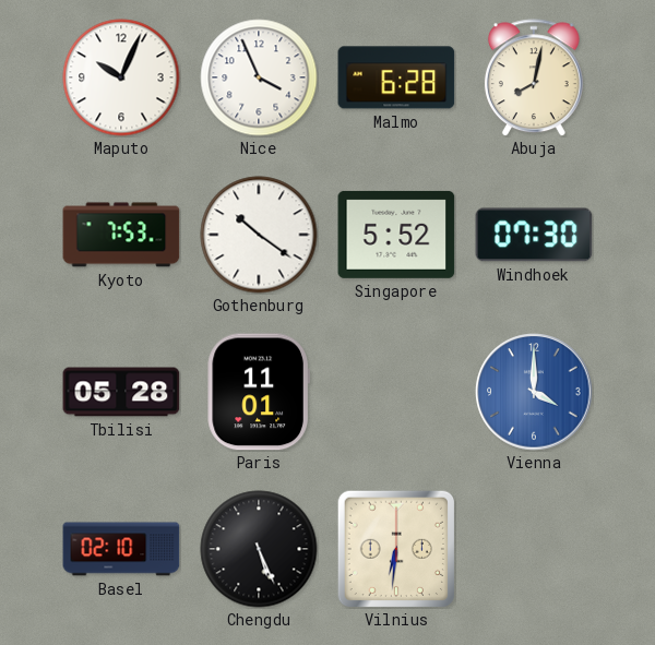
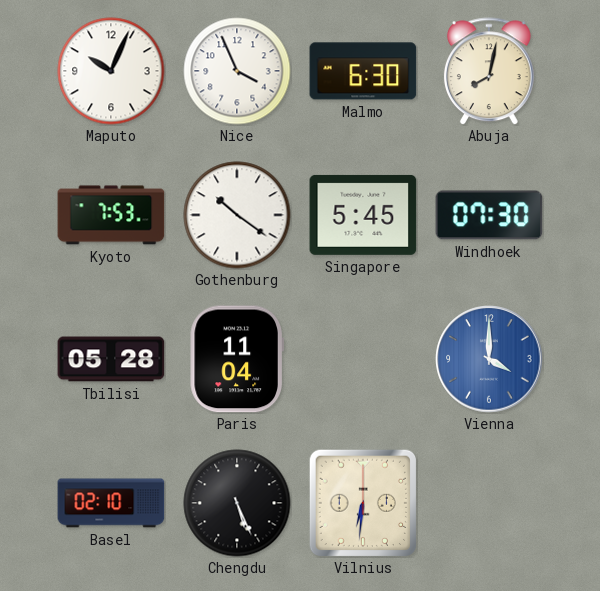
Malmo: 6:28 -> 6:30 (363, 71)
Singapore: 5:52 -> 5:45 (363, 215)
Paris: 11:01 -> 11:04 (237, 359)
